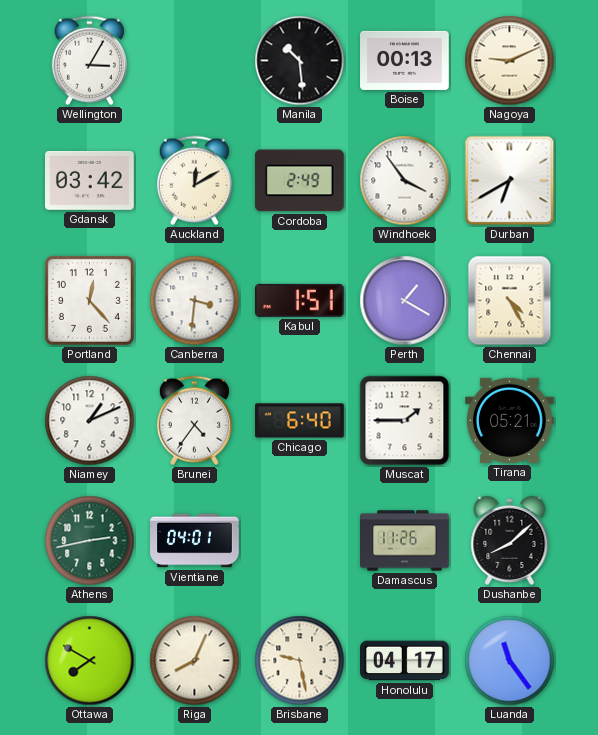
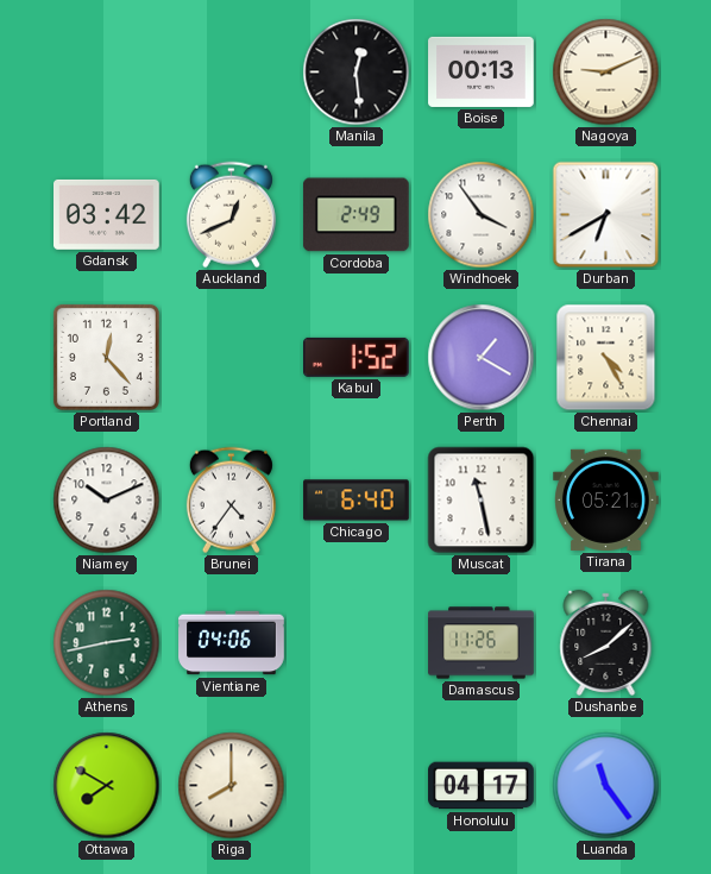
Wellington: 3:05 -> none (89, 61)
Manila: 10:29 -> 12:29 (357, 73)
Auckland: 12:10 -> 12:41 (231, 215)
Canberra: 3:31 -> none (195, 301)
Kabul: 1:51 -> 1:52 (357, 357)
Niamey: 1:11 -> 10:11 (107, 501)
Muscat: 1:45 -> 11:28 (482, 501)
Vientiane: 04:01 -> 04:06 (232, 643)
Riga: 8:04 -> 8:00 (232, 786)
Brisbane: 9:28 -> none (300, 661)
